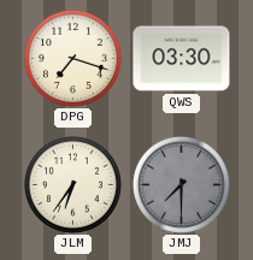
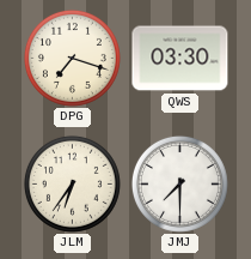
JMJ dial: grey -> white (179, 183)
